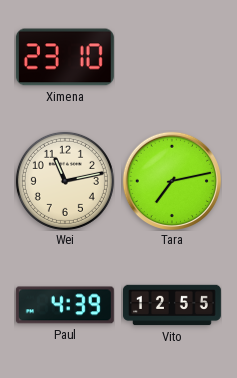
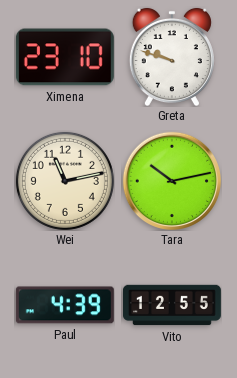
Greta: none -> 9:48 (172, 57)
Tara: 7:13 -> 10:13 (172, 181)
